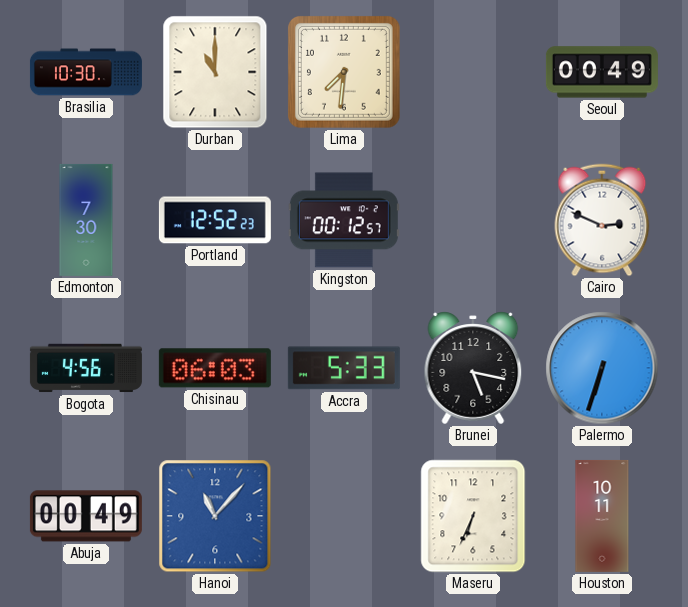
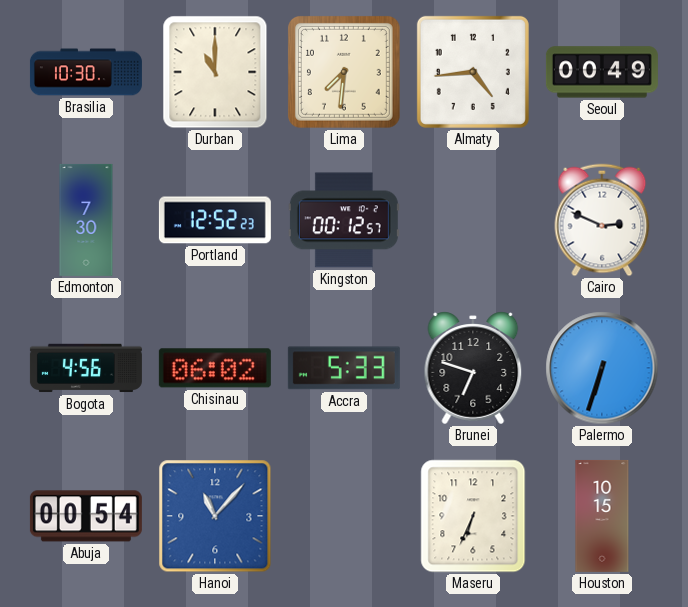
Almaty: none -> 4:44 (473, 72)
Chisinau: 06:03 -> 06:02 (215, 368)
Brunei: 5:17 -> 6:48 (473, 368)
Abuja: 00:49 -> 00:54 (86, 516)
Houston: 10:11 -> 10:15 (602, 516)
